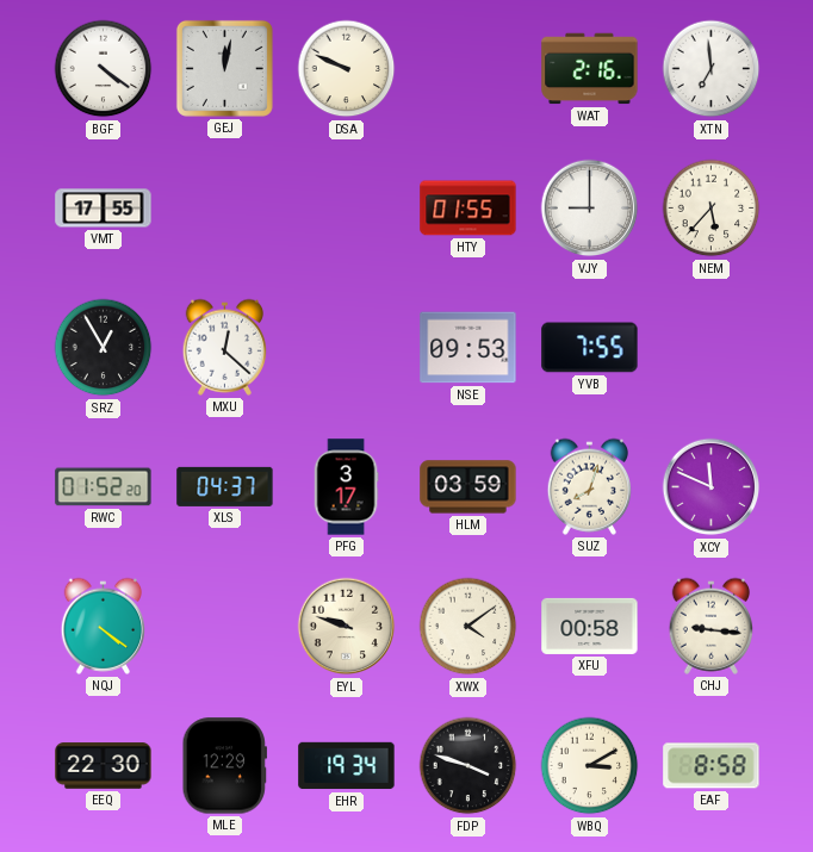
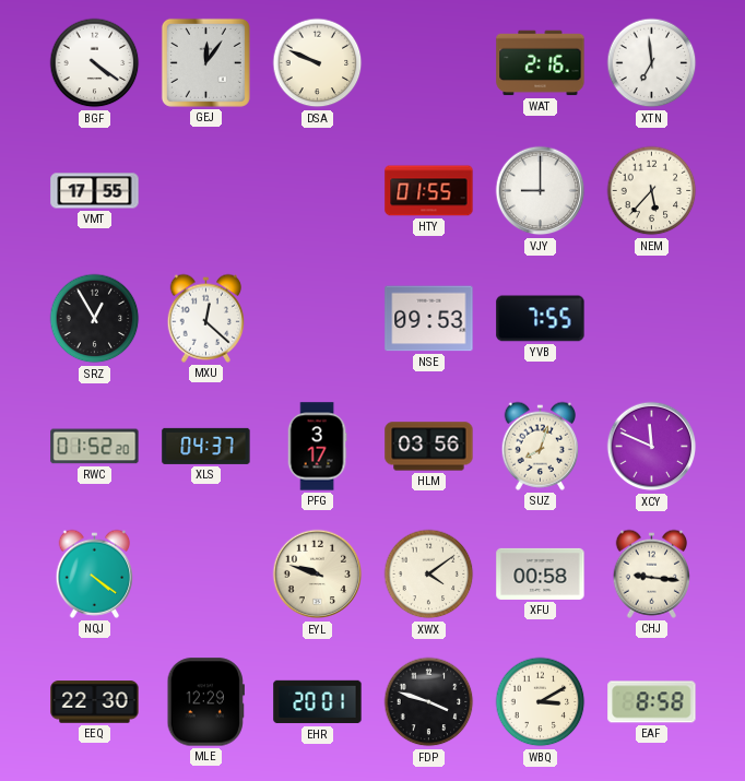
GEJ: 12:02 -> 12:06 (205, 62)
HLM: 03:59 -> 03:56 (429, 447)
EHR: 19:34 -> 20:01 (318, 702)
